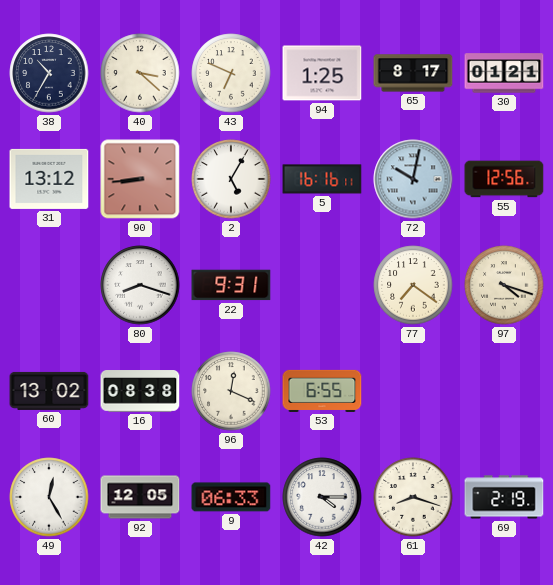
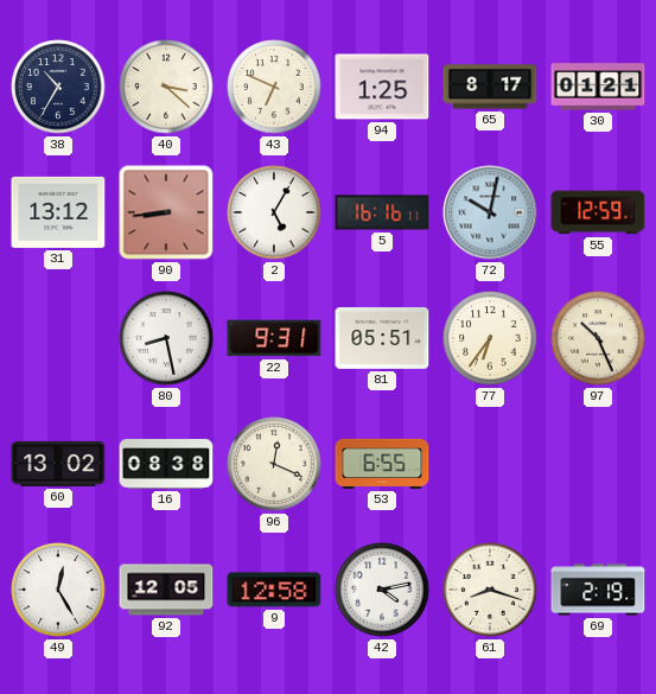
55: 12:56 -> 12:59 (598, 212)
80: 8:18 -> 8:28 (166, 338)
81: none -> 05:51 (382, 338)
77: 7:21 -> 6:36 (490, 338)
97: 4:18 -> 10:26 (598, 338)
9: 06:33 -> 12:58 (274, 590)
42: 4:15 -> 4:13 (382, 590)
